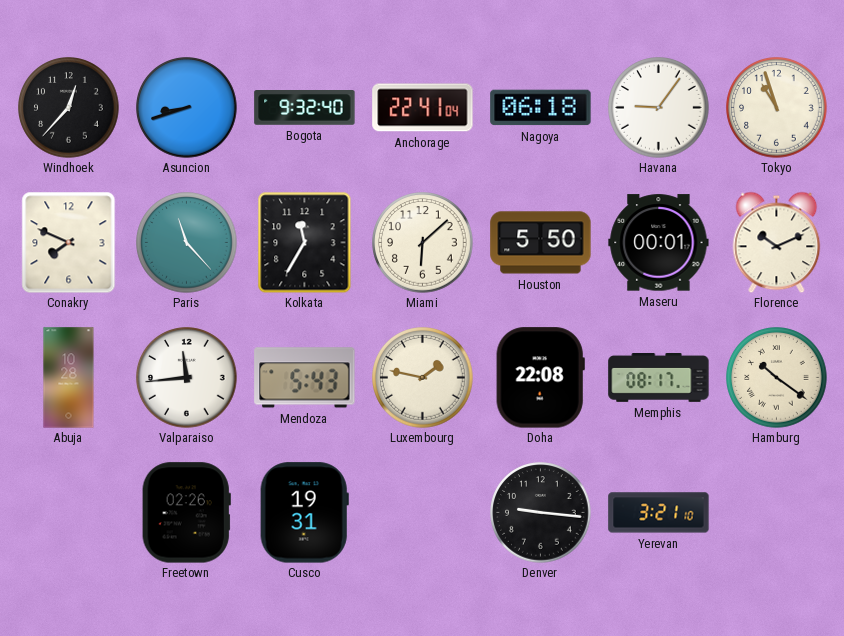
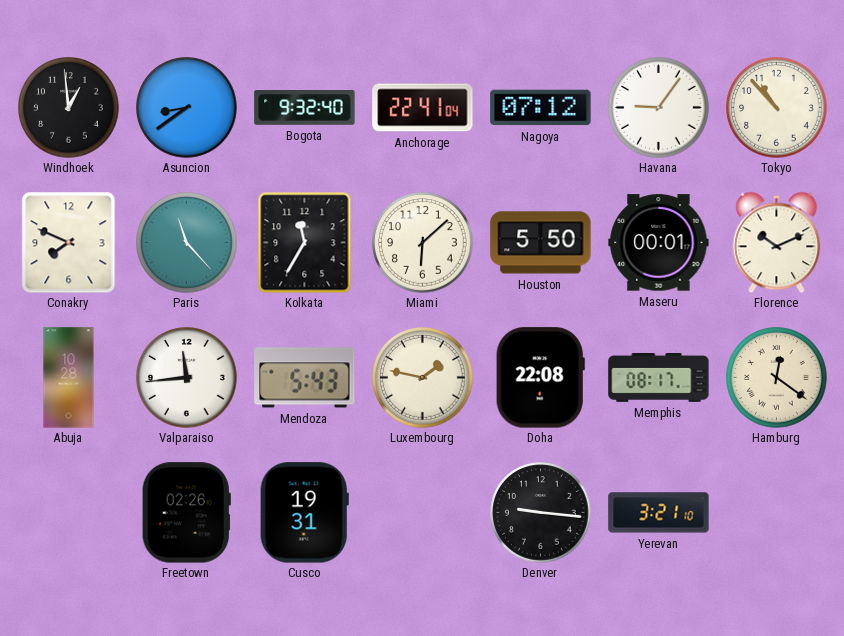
Windhoek: 12:37 -> 12:59 (69, 108)
Asuncion: 8:42 -> 8:39 (187, 108)
Nagoya: 06:18 -> 07:12 (541, 108)
Tokyo: 10:57 -> 10:53 (777, 108)
Hamburg: 10:21 -> 12:21 (777, 378)
